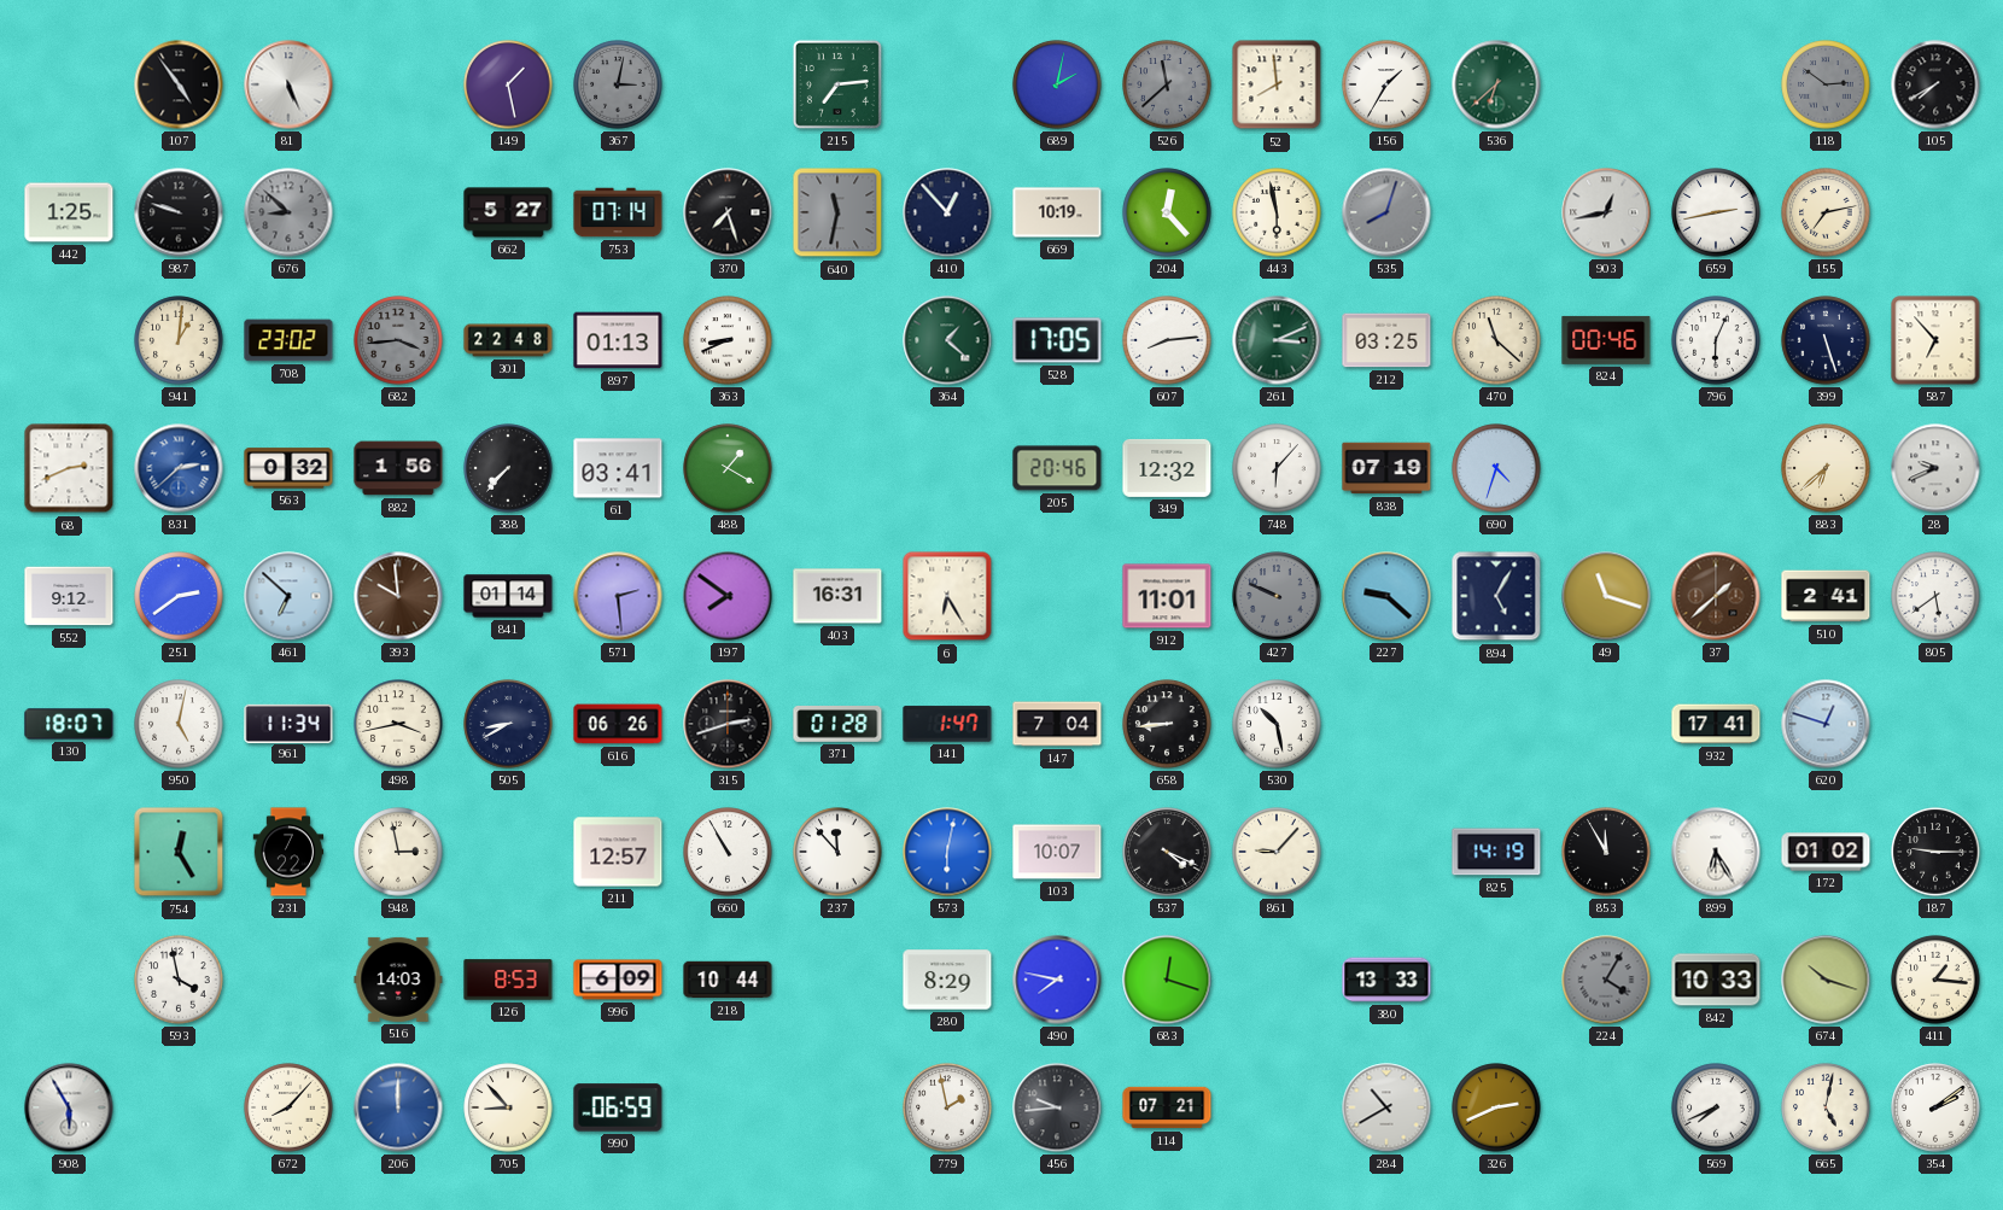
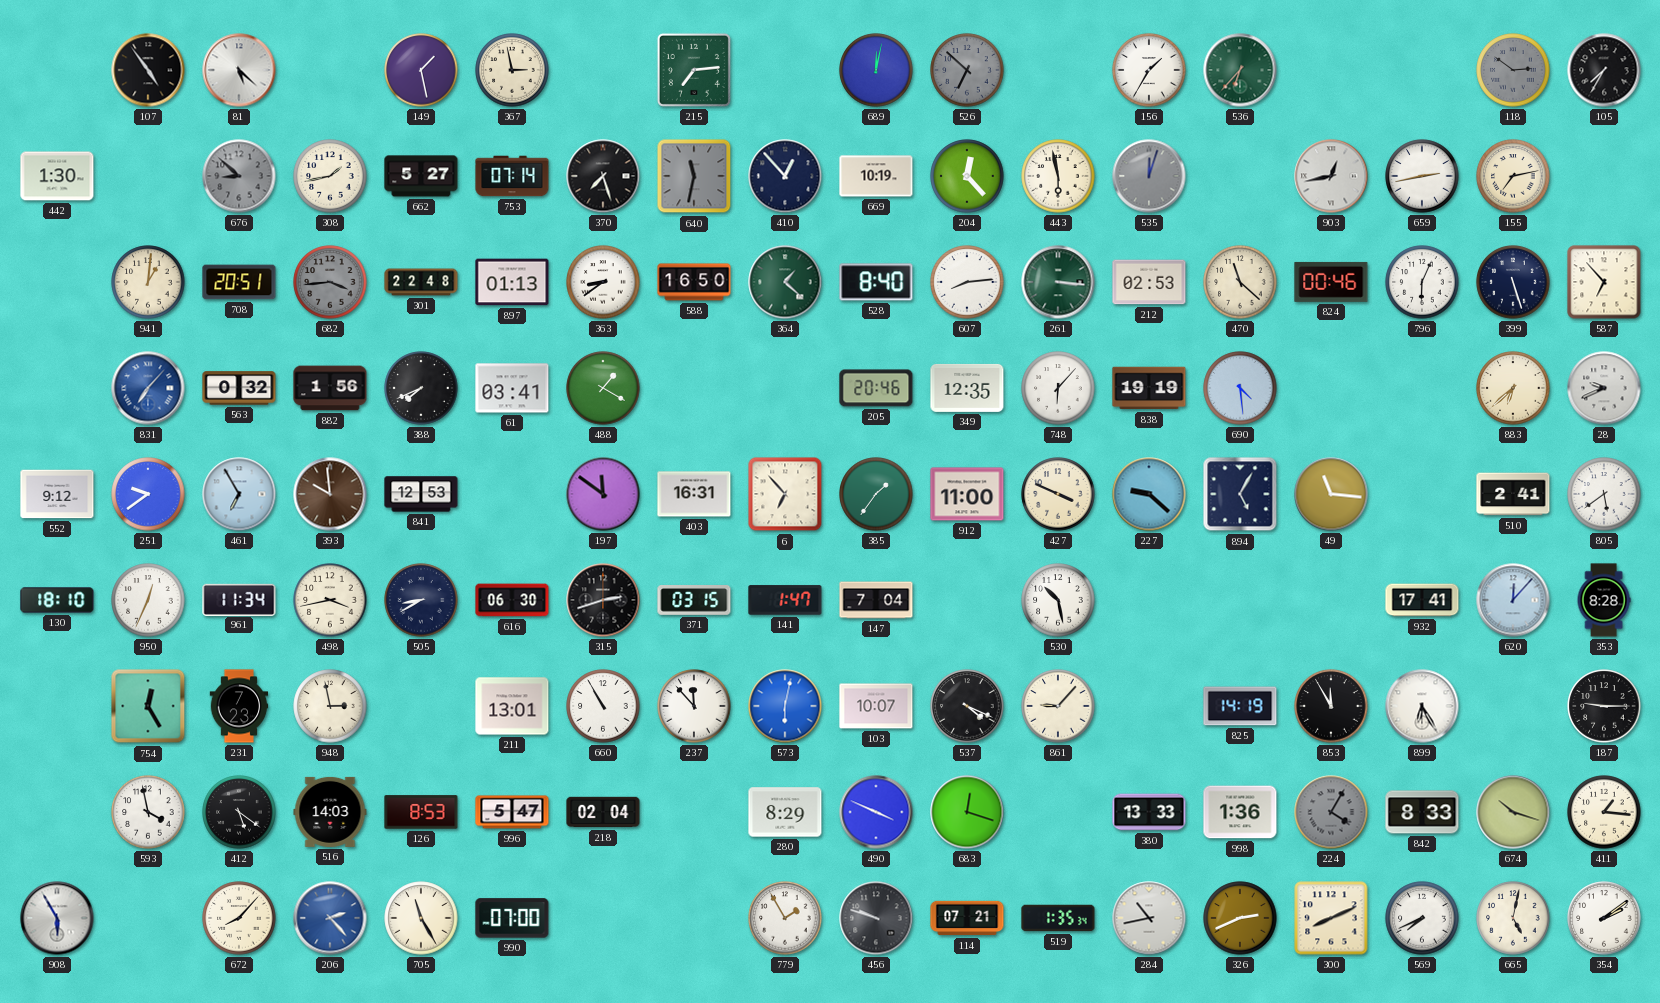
81: 5:26 -> 5:22 (239, 70)
367: 3:02 -> 2:58 (512, 70)
367 dial: grey -> cream (512, 70)
689: 2:02 -> 12:02 (876, 70)
526: 11:38 -> 6:52 (967, 70)
52: 7:59 -> none (1277, 84)
536: 6:38 -> 6:37 (1240, 70)
105: 7:40 -> 7:35 (1604, 70)
442: 1:25 -> 1:30 (57, 176)
987: 9:48 -> none (179, 212)
308: none -> 1:43 (330, 176)
535: 8:03 -> 12:03 (1149, 176)
708: 23:02 -> 20:51 (239, 282)
363: 8:41 -> 8:39 (603, 282)
588: none -> 16:50 (694, 282)
528: 17:05 -> 8:40 (876, 282)
261: 3:11 -> 3:16 (1058, 282)
212: 03:25 -> 02:53 (1149, 282)
68: 2:41 -> none (69, 468)
831: 2:38 -> 7:07 (148, 388)
388: 7:37 -> 7:41 (421, 388)
349: 12:32 -> 12:35 (967, 388)
838: 07:19 -> 19:19 (1149, 388)
690: 4:33 -> 4:29 (1240, 388)
251: 2:39 -> 9:39 (148, 494)
461: 6:52 -> 6:55 (239, 494)
841: 01:14 -> 12:53 (421, 494)
571: 2:29 -> none (618, 596)
197: 7:51 -> 11:51 (603, 494)
6: 6:25 -> 6:53 (785, 494)
385: none -> 1:36 (876, 494)
912: 11:01 -> 11:00 (967, 494)
427: 9:49 -> 3:49 (1058, 494)
427 dial: grey -> cream (1058, 494)
49: 11:18 -> 11:16 (1331, 494)
37: 1:38 -> none (1716, 596)
130: 18:07 -> 18:10 (57, 600)
950: 5:02 -> 12:34 (148, 600)
616: 06:26 -> 06:30 (512, 600)
371: 01:28 -> 03:15 (694, 601)
658: 8:44 -> none (1167, 724)
620: 12:48 -> 12:07 (1513, 600)
353: none -> 8:28 (1604, 600)
231: 7:22 -> 7:23 (239, 706)
211: 12:57 -> 13:01 (512, 706)
172: 01:02 -> none (1826, 852)
412: none -> 5:21 (239, 812)
996: 6:09 -> 5:47 (512, 812)
218: 10:44 -> 02:04 (603, 812)
490: 7:47 -> 3:49 (876, 812)
998: none -> 1:36 (1240, 812)
842: 10:33 -> 8:33 (1422, 812)
206: 12:00 -> 2:23 (330, 918)
705: 8:53 -> 11:25 (421, 918)
990: 06:59 -> 07:00 (512, 918)
779: 1:58 -> 1:55 (785, 918)
456: 9:44 -> 9:48 (876, 918)
519: none -> 1:35 (1058, 918)
284: 10:40 -> 10:43 (1149, 918)
300: none -> 8:11 (1331, 918)
